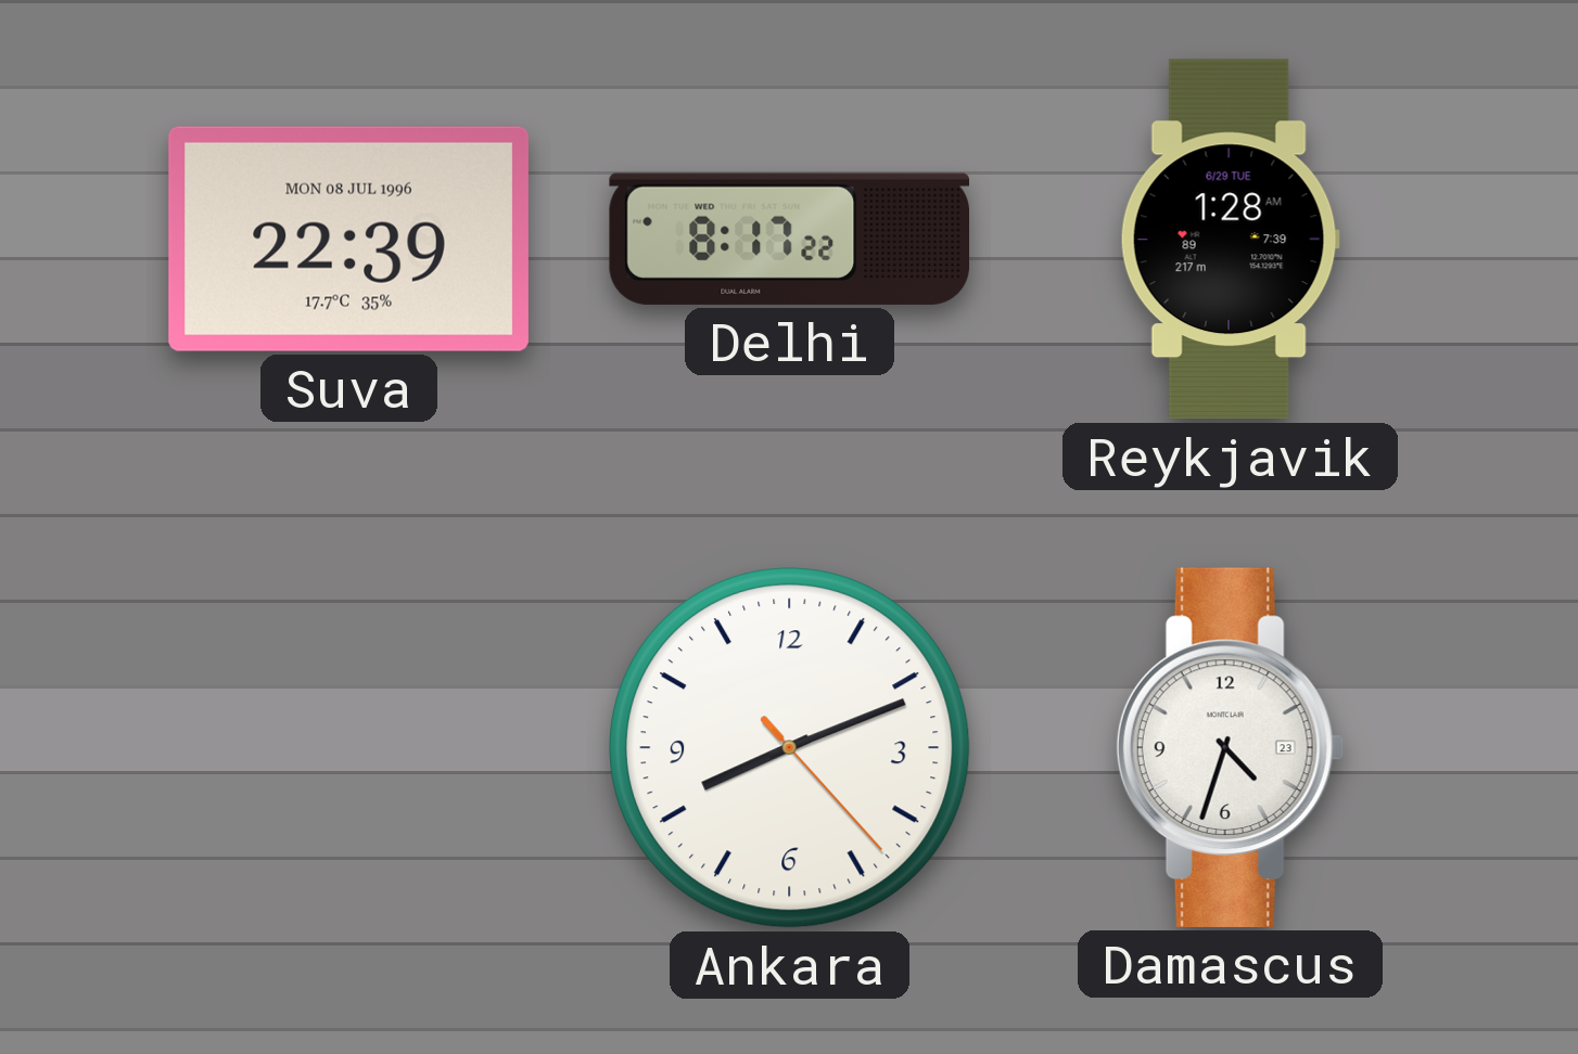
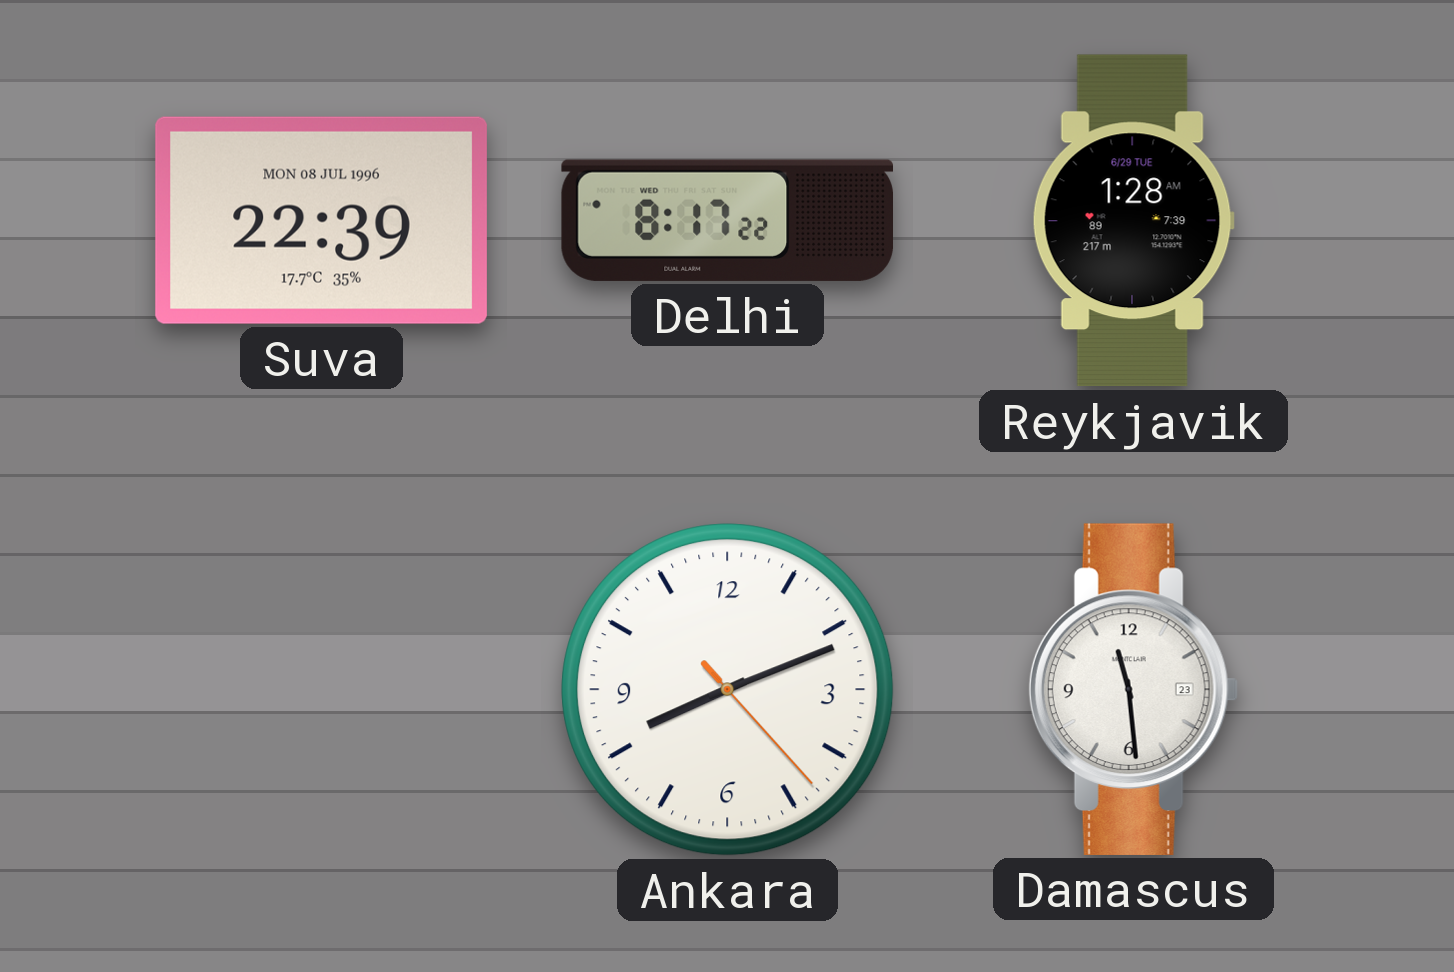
Damascus: 4:33 -> 11:29 (1133, 689)
